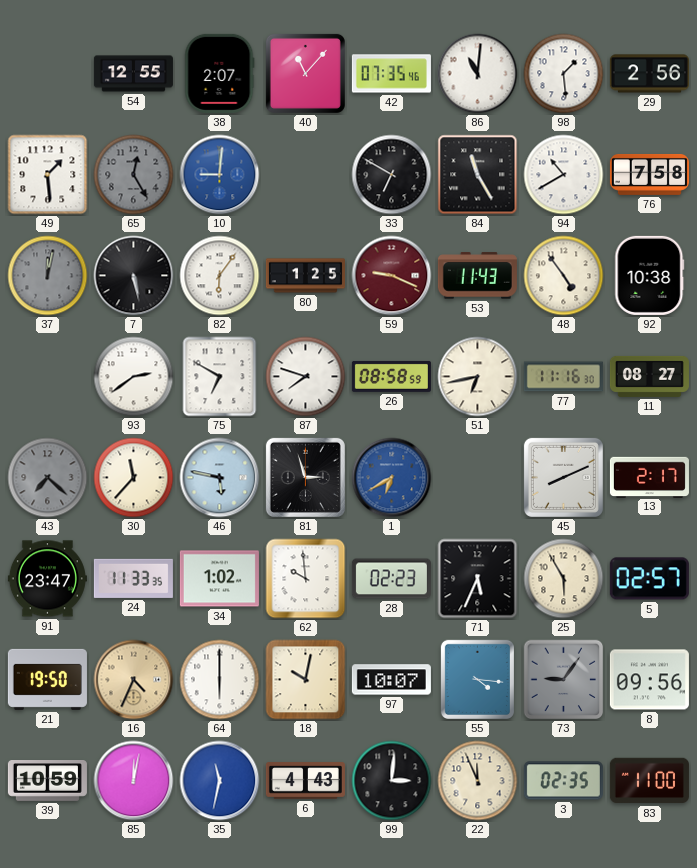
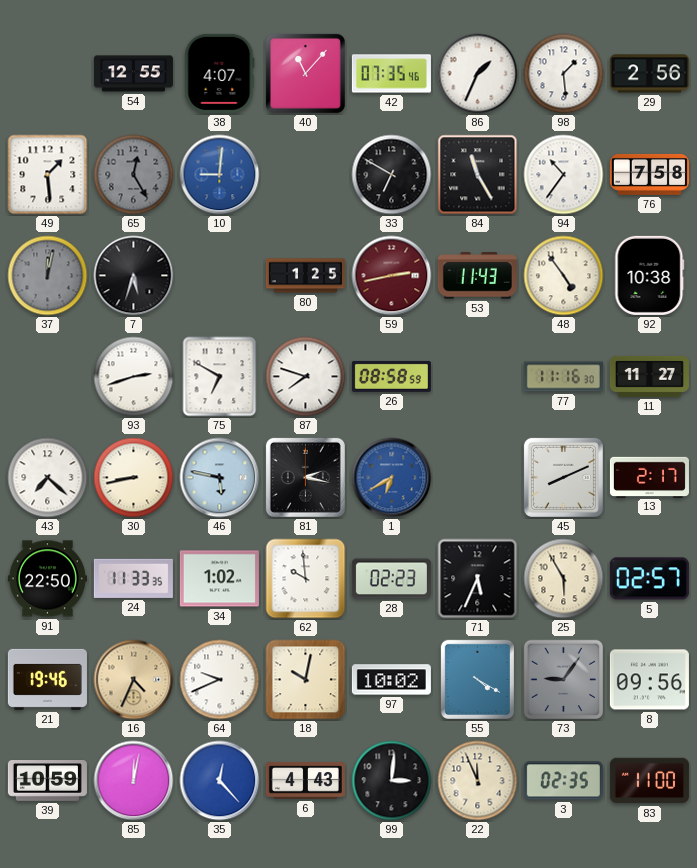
38: 2:07 -> 4:07 (220, 73)
86: 11:01 -> 1:34 (478, 74)
94: 10:40 -> 10:36 (564, 175)
7: 5:28 -> 5:33 (134, 276)
82: 6:06 -> none (220, 276)
59: 9:19 -> 2:43 (392, 276)
93: 2:39 -> 2:42 (134, 377)
51: 6:43 -> none (478, 377)
11: 08:27 -> 11:27 (649, 376)
43 dial: grey -> white (48, 478)
30: 11:37 -> 8:43 (134, 478)
81: 2:57 -> 2:17 (305, 477)
91: 23:47 -> 22:50 (47, 579)
21: 19:50 -> 19:46 (47, 679)
64: 6:00 -> 9:41 (220, 680)
97: 10:07 -> 10:02 (391, 680)
55: 4:16 -> 4:20 (477, 679)
35: 11:32 -> 12:23 (220, 781)
